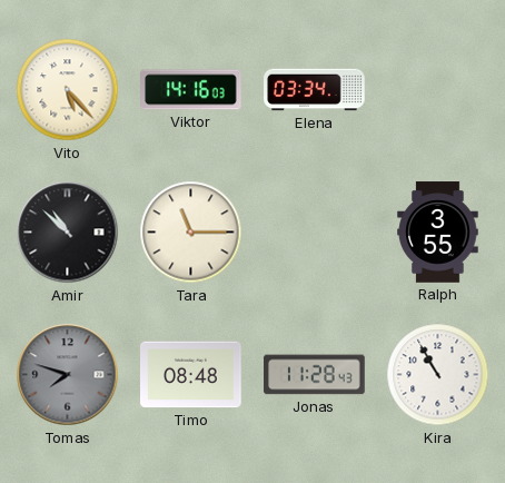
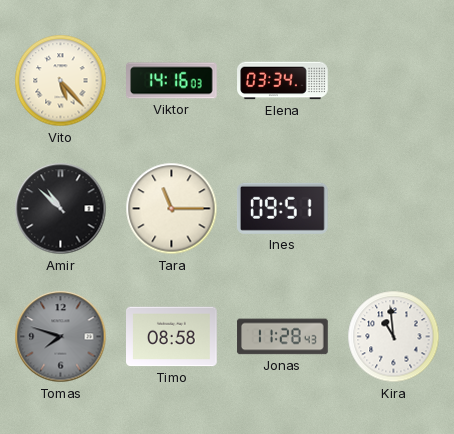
Ines: none -> 09:51 (282, 208)
Ralph: 3:55 -> none (438, 233)
Timo: 08:48 -> 08:58 (172, 337)
Kira: 10:55 -> 10:59 (394, 337)
